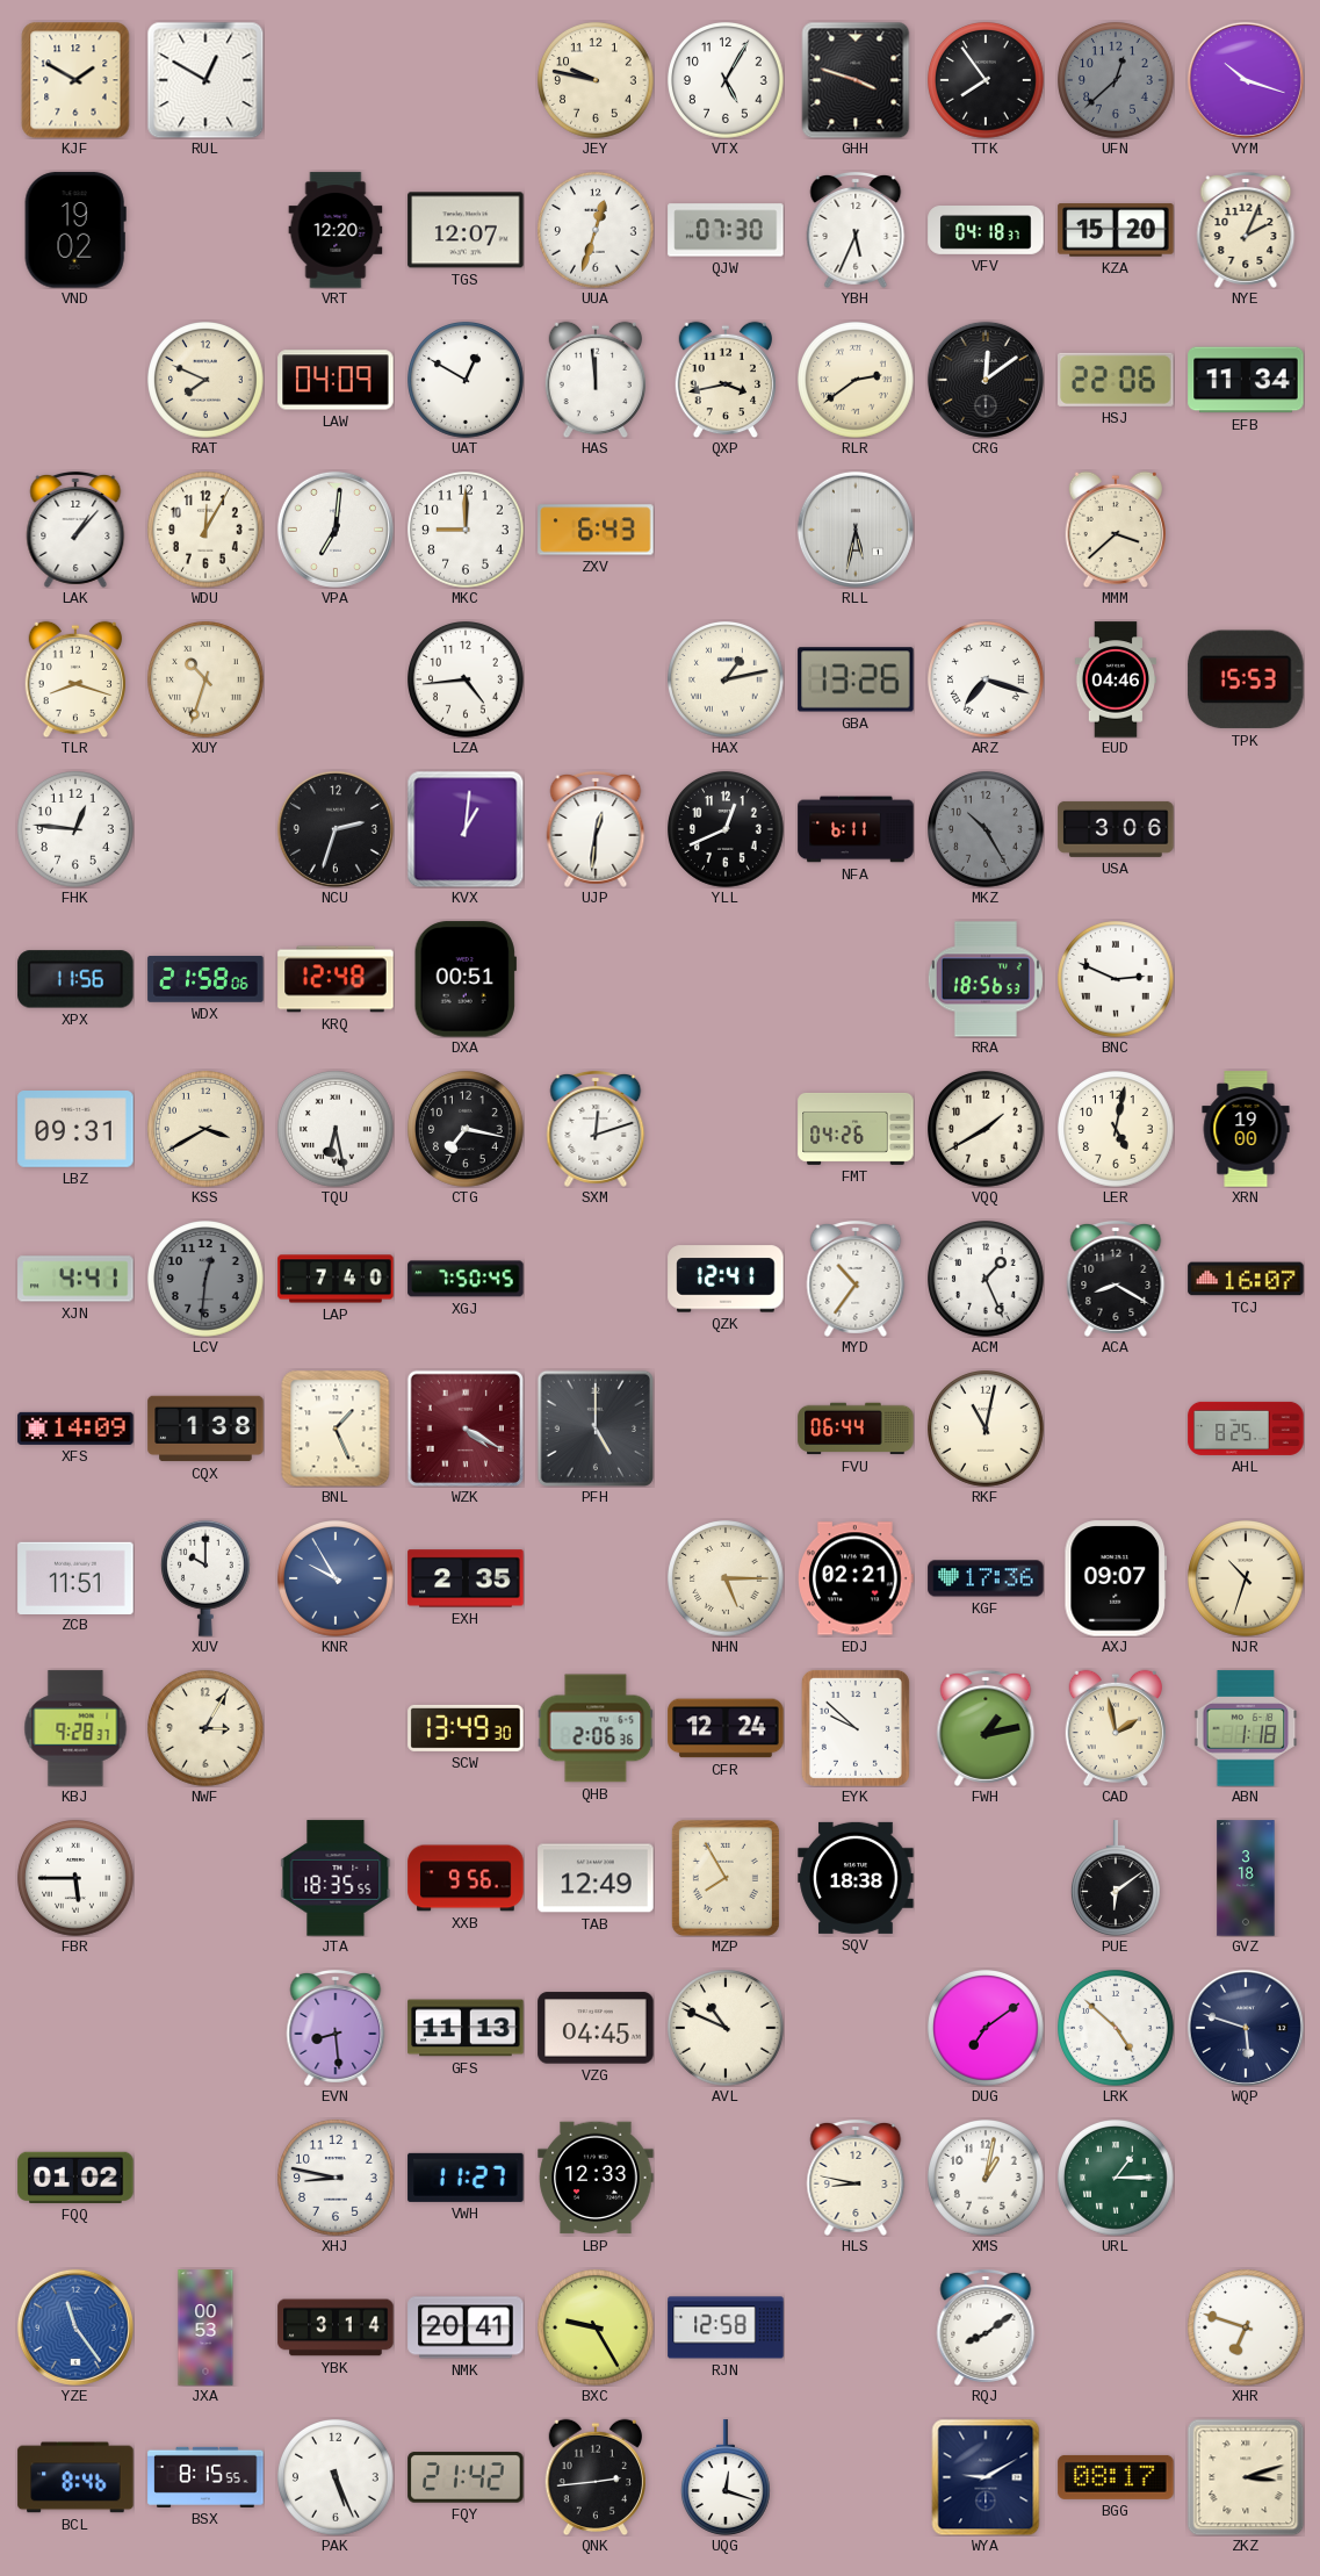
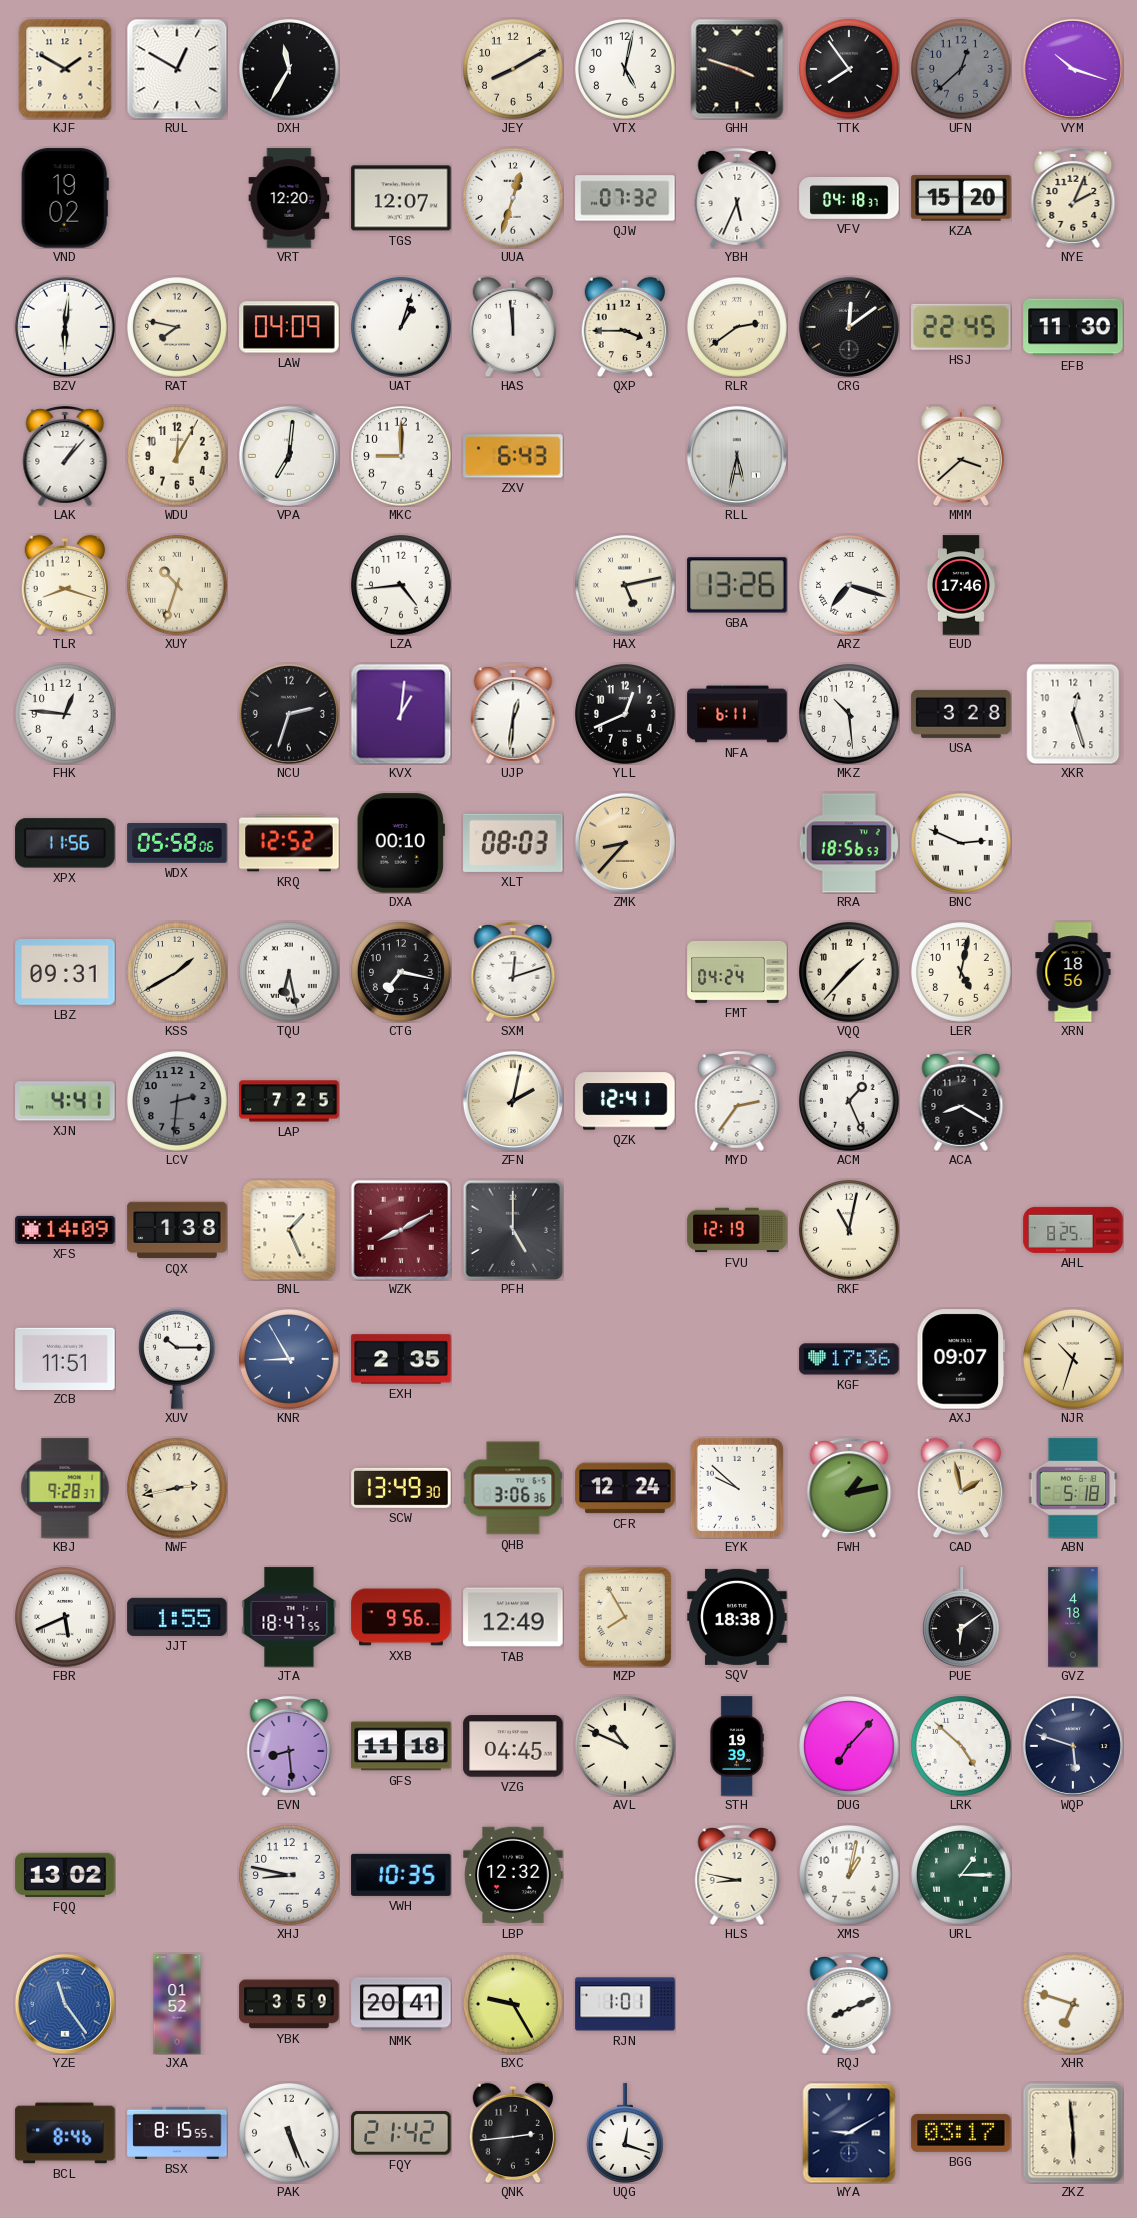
DXH: none -> 11:35 (290, 70)
JEY: 9:47 -> 8:10 (514, 70)
VTX: 5:05 -> 5:02 (626, 70)
QJW: 07:30 -> 07:32 (625, 198)
BZV: none -> 6:01 (65, 327)
RAT: 7:49 -> 7:47 (178, 328)
UAT: 12:50 -> 1:03 (402, 328)
QXP: 3:43 -> 3:45 (624, 327)
HSJ: 22:06 -> 22:45 (961, 327)
EFB: 11:34 -> 11:30 (1073, 327)
HAX: 1:13 -> 5:13 (626, 586)
EUD: 04:46 -> 17:46 (961, 585)
TPK: 15:53 -> none (1246, 679)
MKZ: 10:25 -> 10:29 (850, 715)
MKZ dial: grey -> white (850, 715)
USA: 3:06 -> 3:28 (961, 714)
XKR: none -> 12:27 (1073, 714)
WDX: 21:58 -> 05:58 (177, 844)
KRQ: 12:48 -> 12:52 (289, 843)
DXA: 00:51 -> 00:10 (401, 843)
XLT: none -> 08:03 (513, 843)
ZMK: none -> 8:37 (625, 843)
KSS: 3:40 -> 1:40 (178, 973)
FMT: 04:26 -> 04:24 (737, 972)
VQQ: 1:40 -> 1:37 (850, 973)
XRN: 19:00 -> 18:56 (1073, 972)
LCV: 12:31 -> 2:31 (178, 1102)
LAP: 7:40 -> 7:25 (289, 1101)
XGJ: 7:50 -> none (466, 1279)
ZFN: none -> 2:02 (513, 1101)
MYD: 10:36 -> 2:36 (737, 1101)
TCJ: 16:07 -> none (1246, 1279)
WZK: 4:20 -> 8:10 (401, 1230)
FVU: 06:44 -> 12:19 (737, 1230)
XUV: 10:00 -> 10:15 (177, 1359)
KNR: 9:55 -> 8:55 (290, 1360)
NHN: 5:15 -> none (727, 1580)
EDJ: 02:21 -> none (857, 1578)
NWF: 3:05 -> 2:43 (178, 1489)
QHB: 2:06 -> 3:06 (513, 1488)
ABN: 1:18 -> 5:18 (1073, 1488)
FBR: 5:45 -> 5:41 (66, 1618)
JJT: none -> 1:55 (177, 1617)
JTA: 18:35 -> 18:47 (289, 1617)
GVZ: 3:18 -> 4:18 (1073, 1617)
GFS: 11:13 -> 11:18 (401, 1746)
STH: none -> 19:39 (737, 1746)
DUG: 7:09 -> 7:07 (850, 1747)
FQQ: 01:02 -> 13:02 (65, 1875)
VWH: 11:27 -> 10:35 (401, 1875)
LBP: 12:33 -> 12:32 (513, 1875)
JXA: 00:53 -> 01:52 (177, 2004)
YBK: 3:14 -> 3:59 (289, 2004)
RJN: 12:58 -> 1:01 (625, 2004)
RQJ: 8:09 -> 8:11 (849, 2004)
BGG: 08:17 -> 03:17 (961, 2133)
ZKZ: 3:12 -> 5:59 (1073, 2133)
